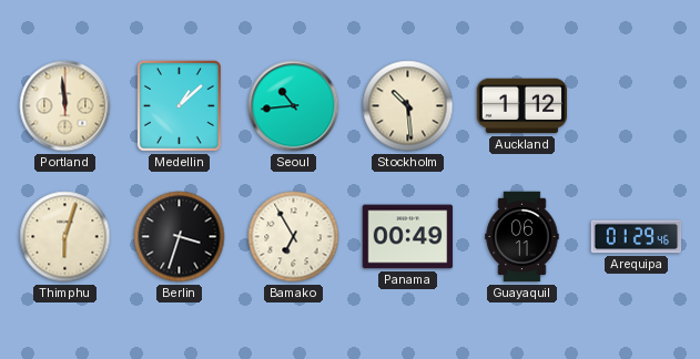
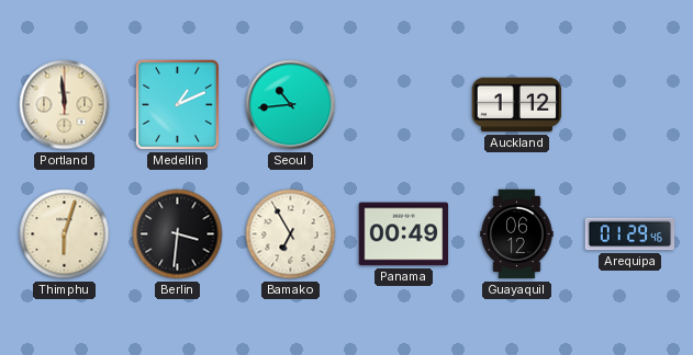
Medellin: 1:08 -> 1:11 (177, 104)
Stockholm: 10:29 -> none (408, 106)
Berlin: 3:33 -> 3:31 (178, 234)
Guayaquil: 06:11 -> 06:12 (517, 234)
